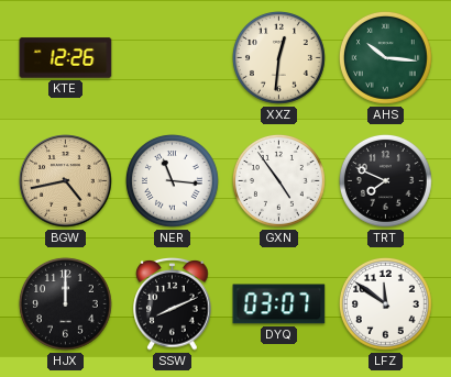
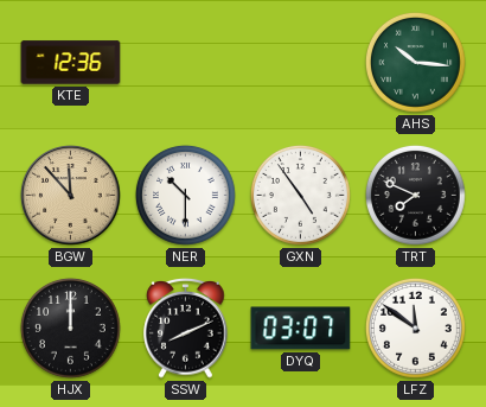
KTE: 12:26 -> 12:36 (71, 63)
XXZ: 12:31 -> none (279, 58)
BGW: 4:43 -> 11:53 (71, 196)
NER: 11:16 -> 10:30 (186, 196)
